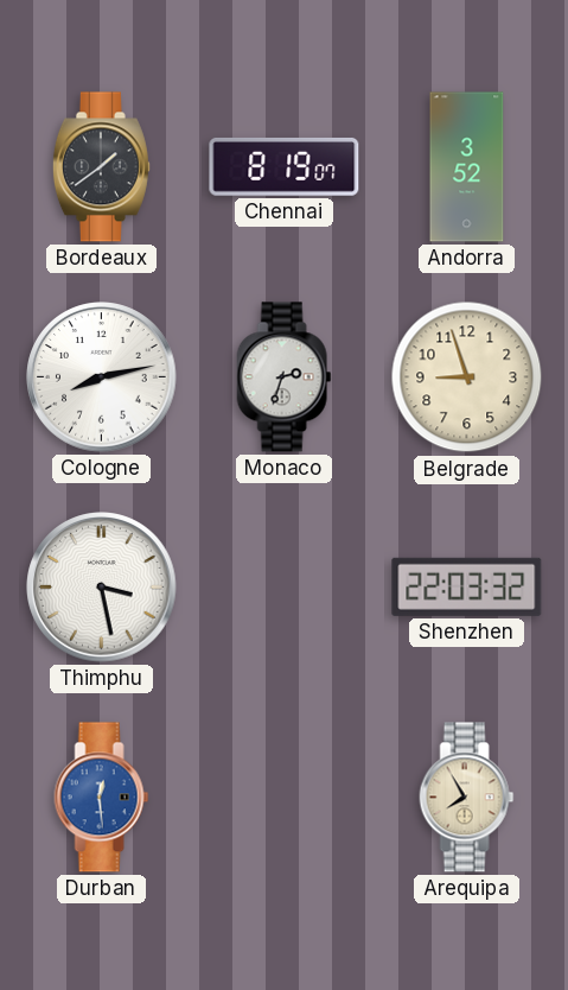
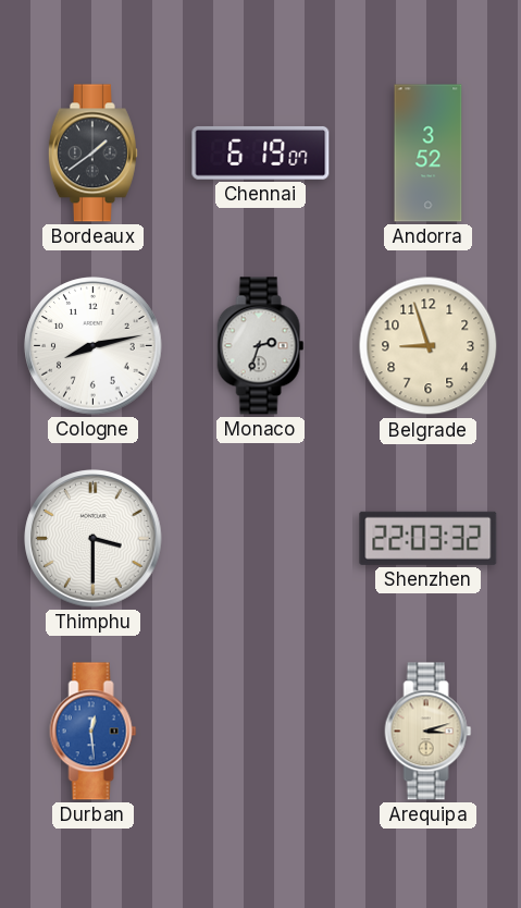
Chennai: 8:19 -> 6:19 (261, 152)
Thimphu: 3:28 -> 3:30 (94, 539)
Arequipa: 7:55 -> 3:12 (429, 732)
